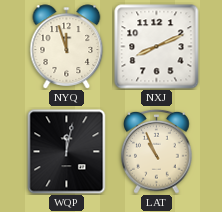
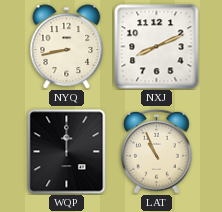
NYQ: 11:57 -> 8:43 (67, 47)
WQP: 12:02 -> 12:00 (67, 152)
